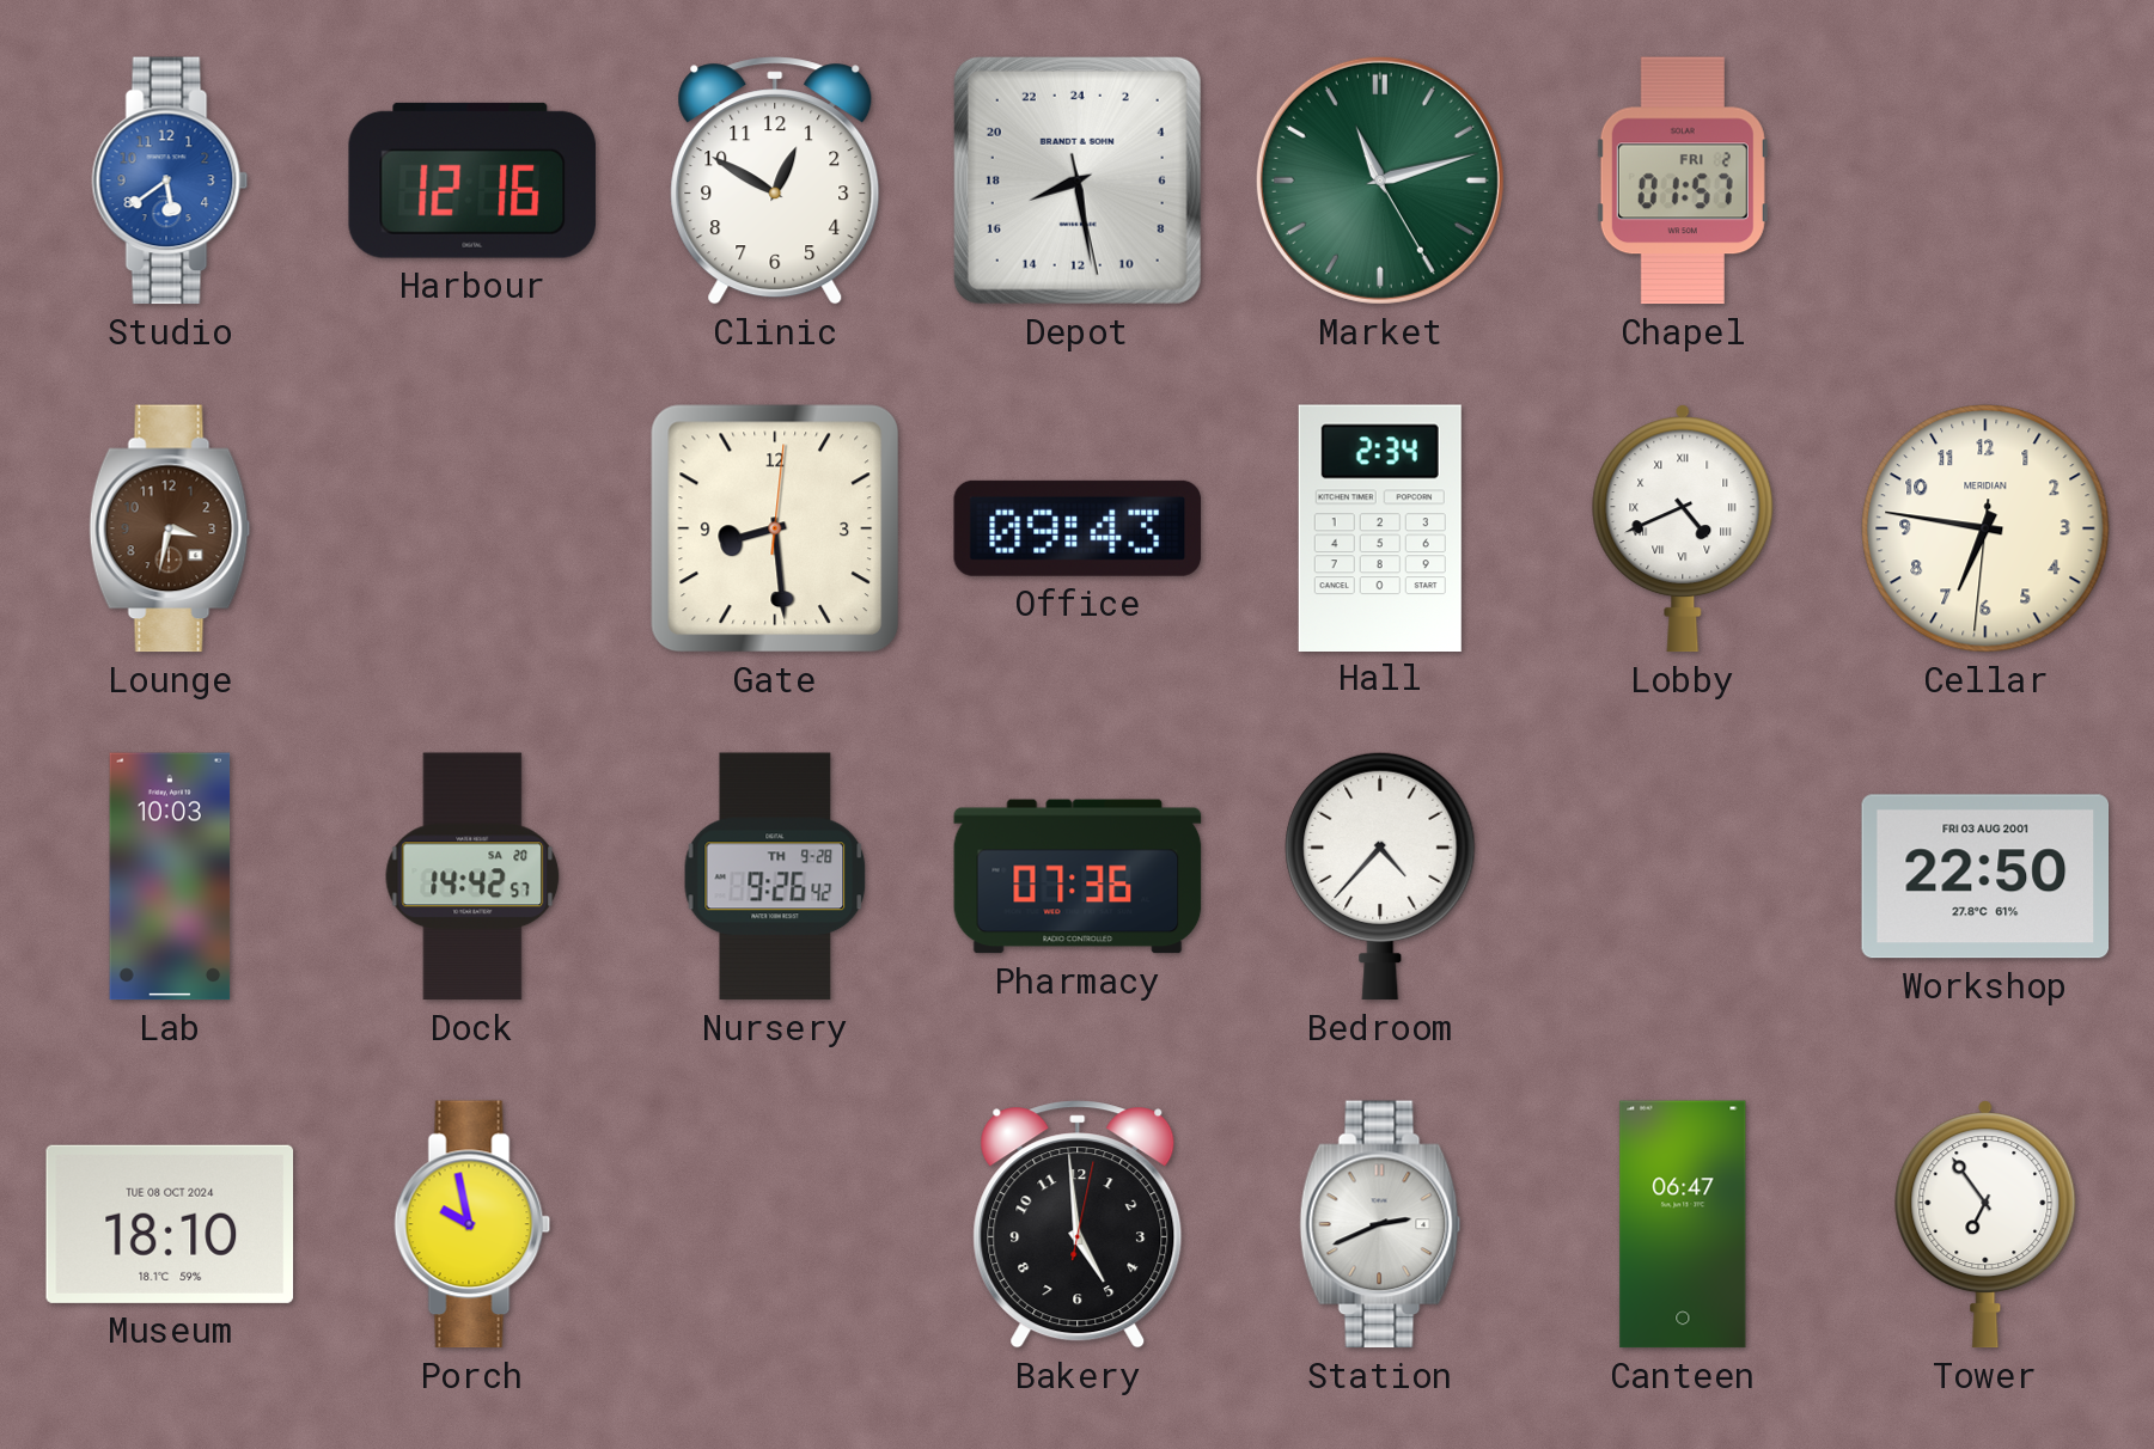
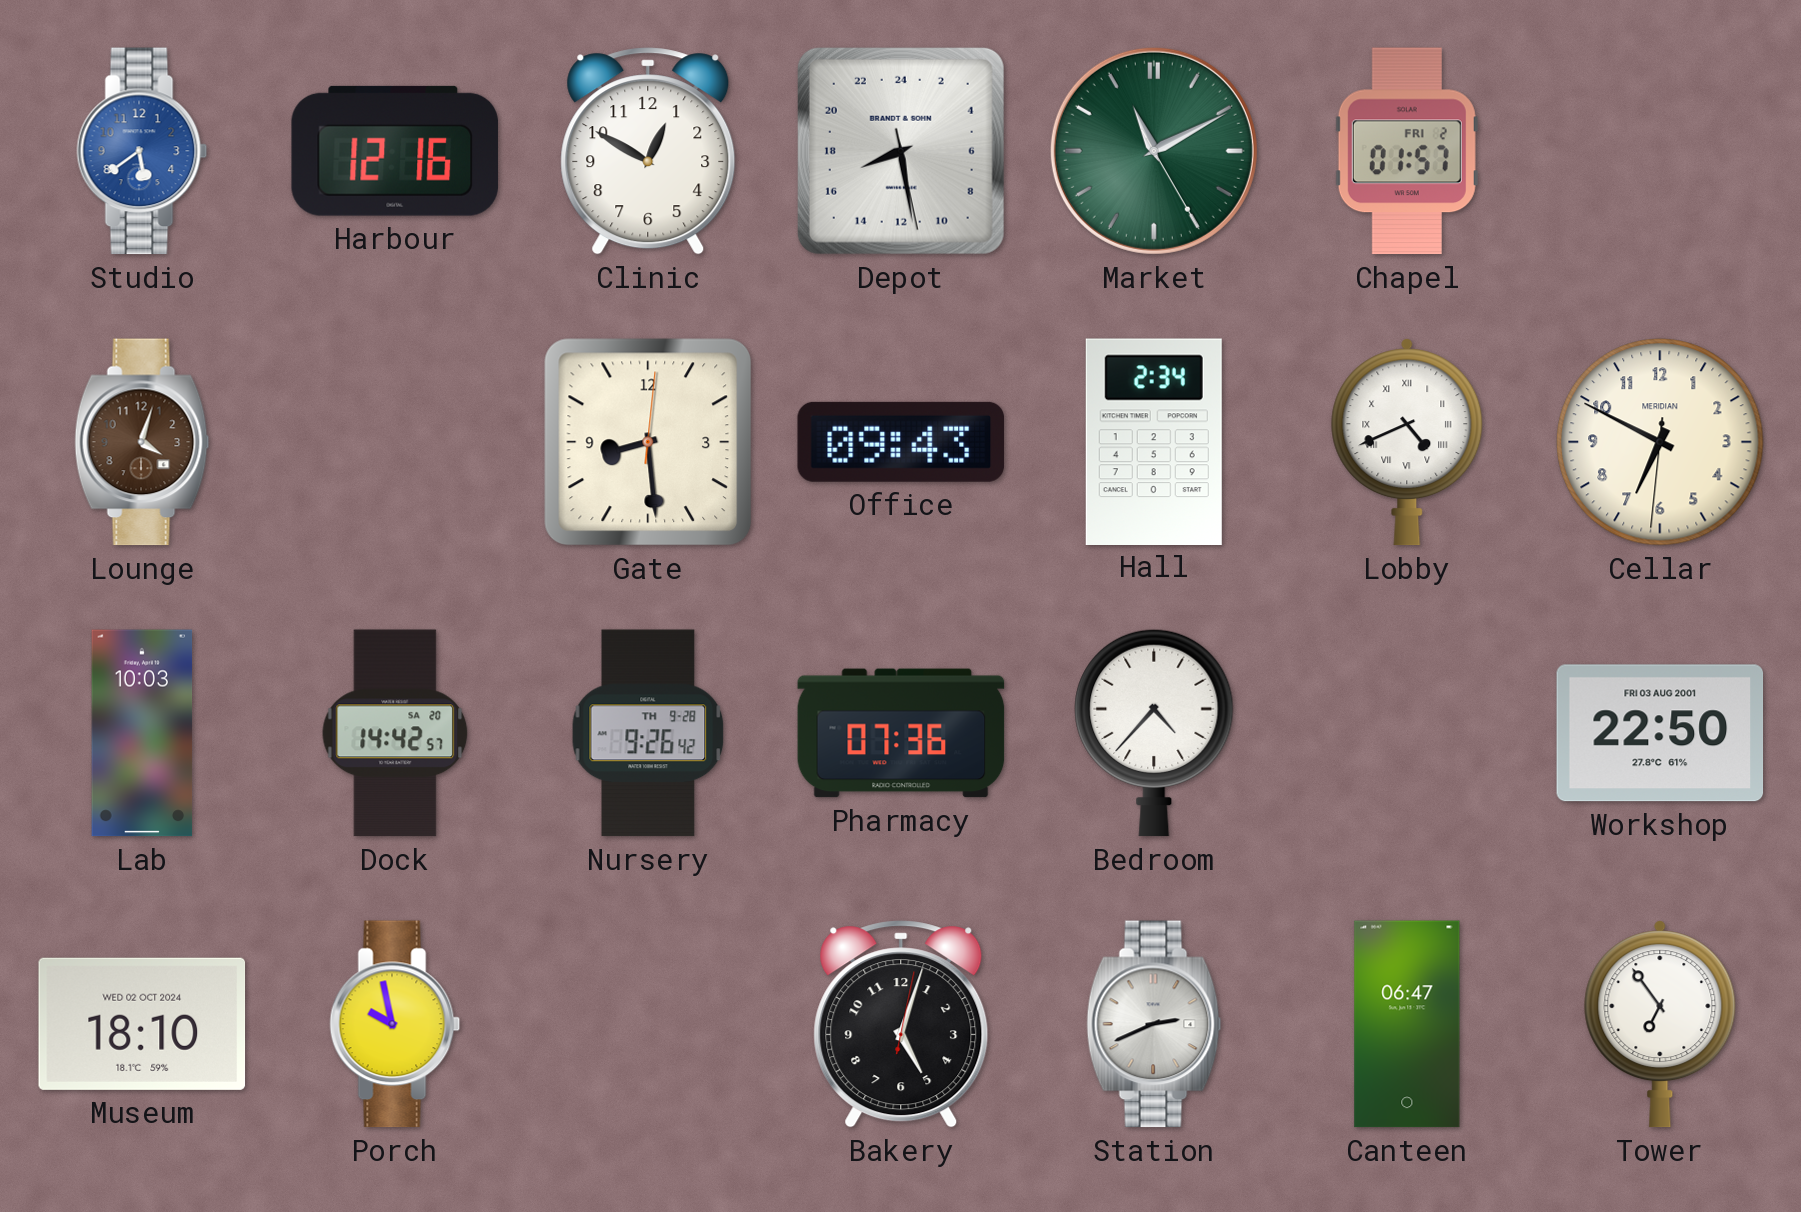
Market: 11:12 -> 11:10 (1154, 151)
Lounge: 3:32 -> 4:03 (142, 442)
Cellar: 6:46 -> 6:49 (1660, 442)
Museum date: TUE 08 OCT 2024 -> WED 02 OCT 2024 (142, 1024)
Bakery: 4:59 -> 5:03 (901, 1024)
